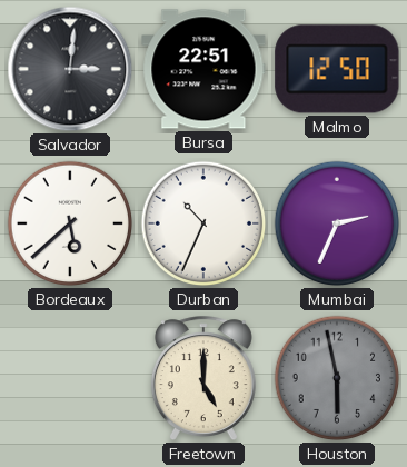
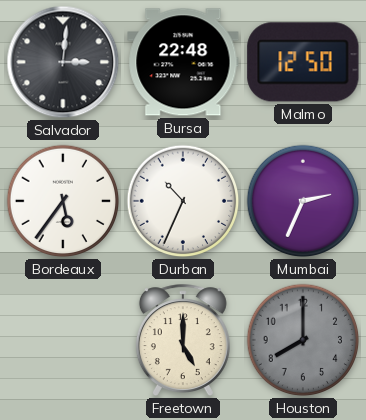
Bursa: 22:51 -> 22:48 (183, 62)
Bordeaux: 5:38 -> 5:36 (63, 201)
Houston: 5:58 -> 8:00 (303, 340)
